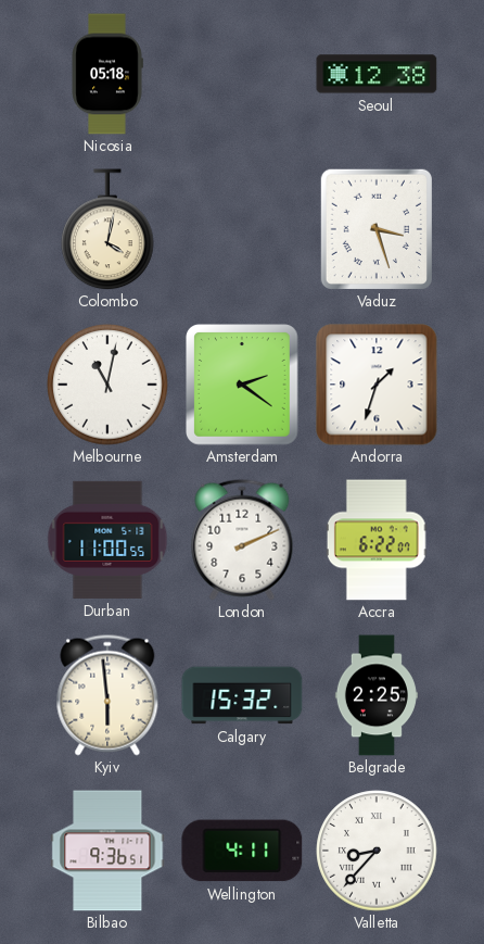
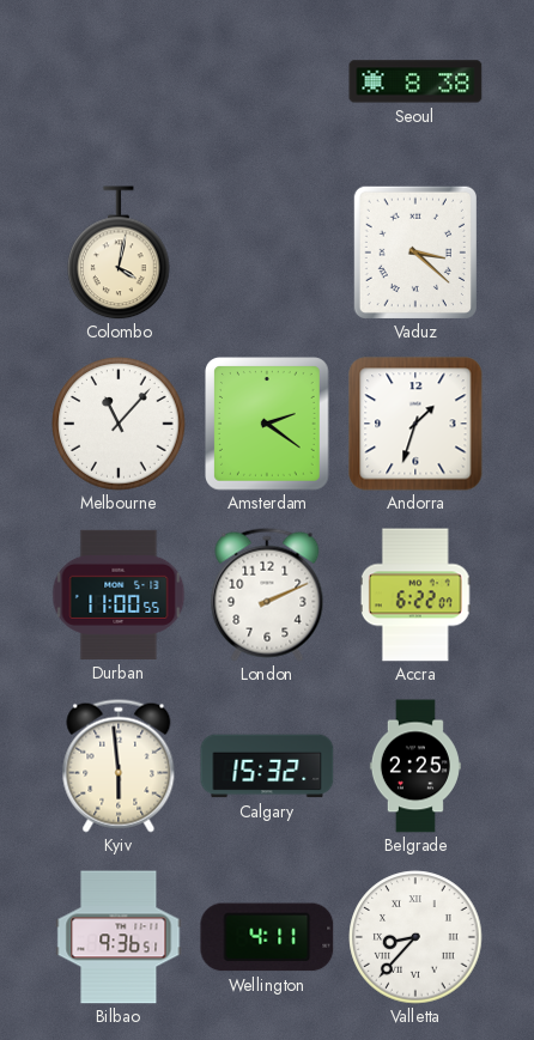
Nicosia: 05:18 -> none (107, 74)
Seoul: 12:38 -> 8:38 (415, 81)
Vaduz: 3:27 -> 3:22 (415, 253)
Melbourne: 11:02 -> 11:07 (119, 424)
